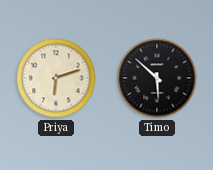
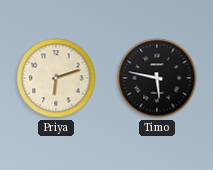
Timo: 5:52 -> 5:47 (157, 78)
